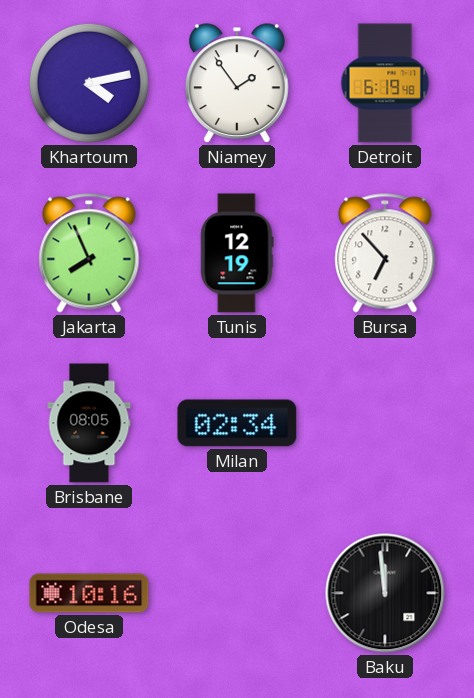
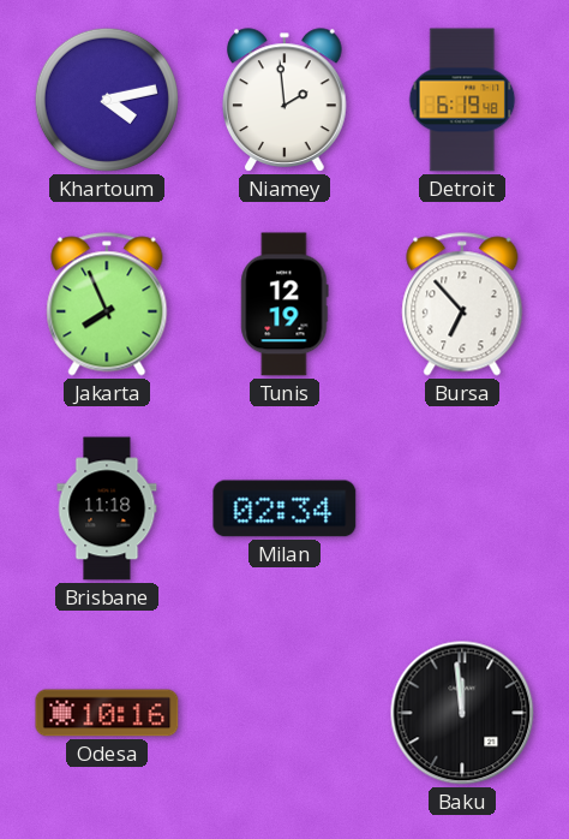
Niamey: 1:54 -> 1:59 (286, 100)
Brisbane: 08:05 -> 11:18 (107, 508)
